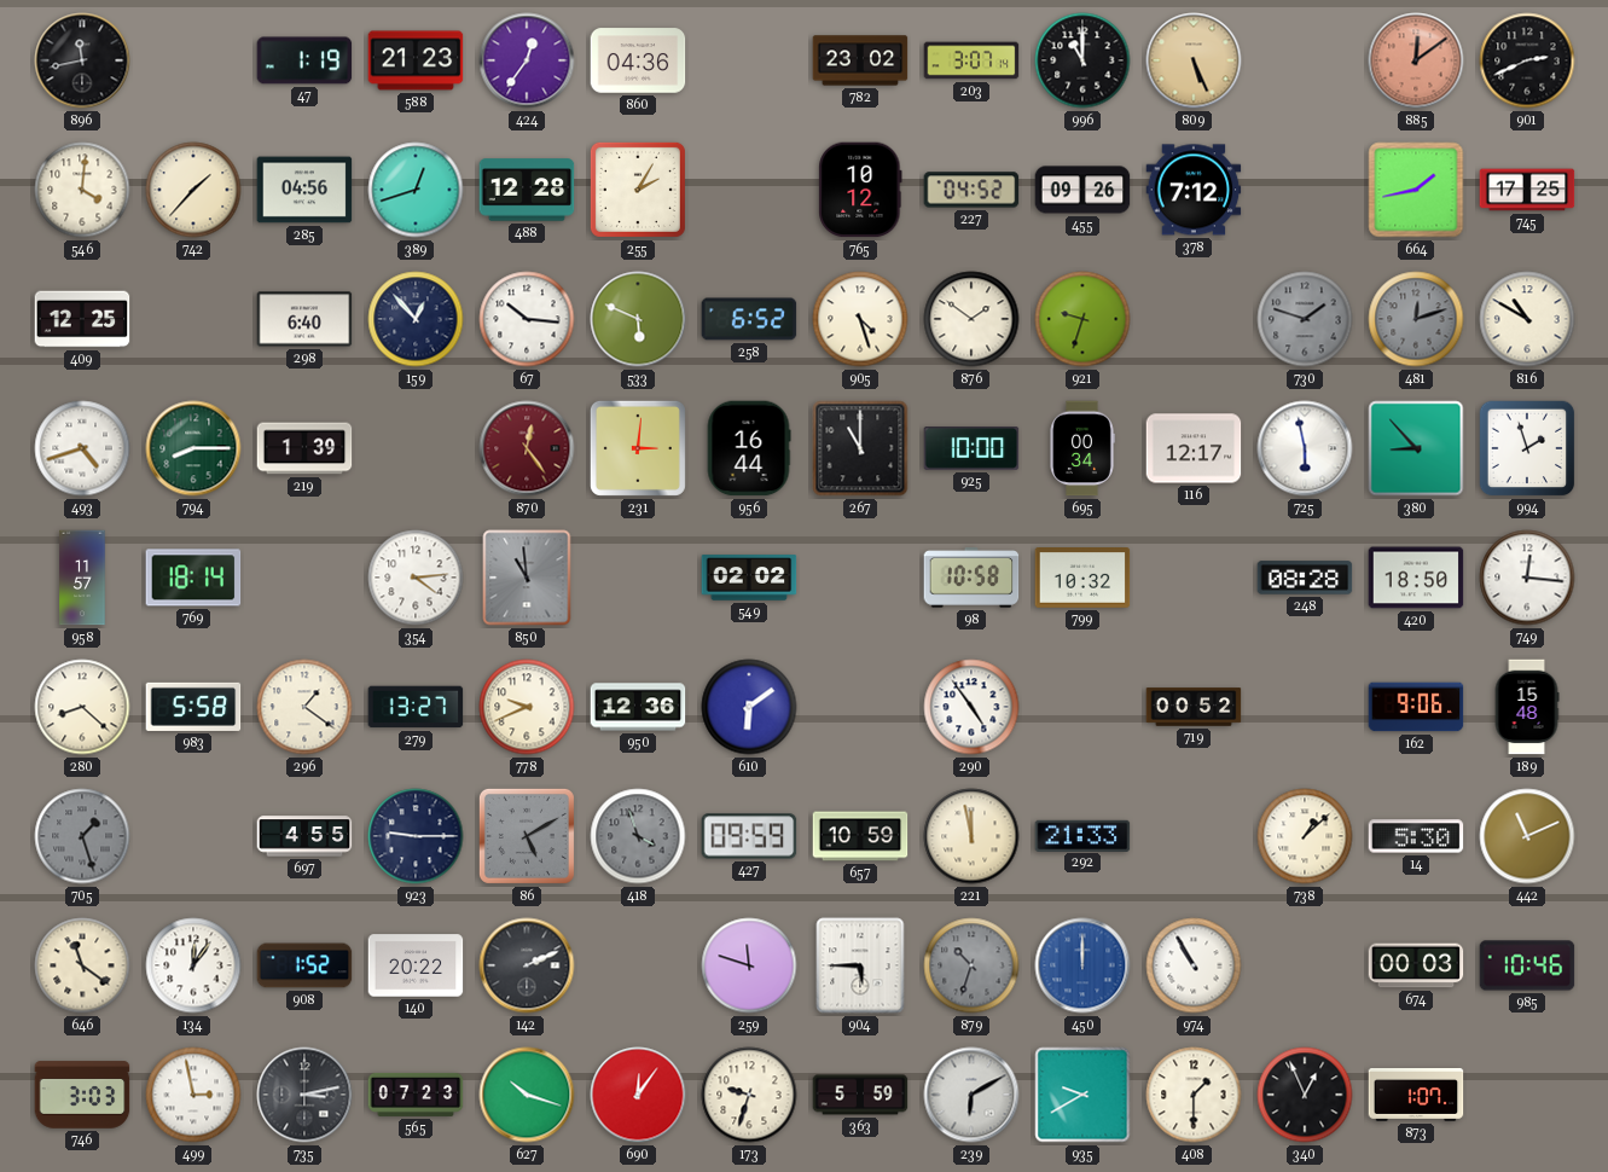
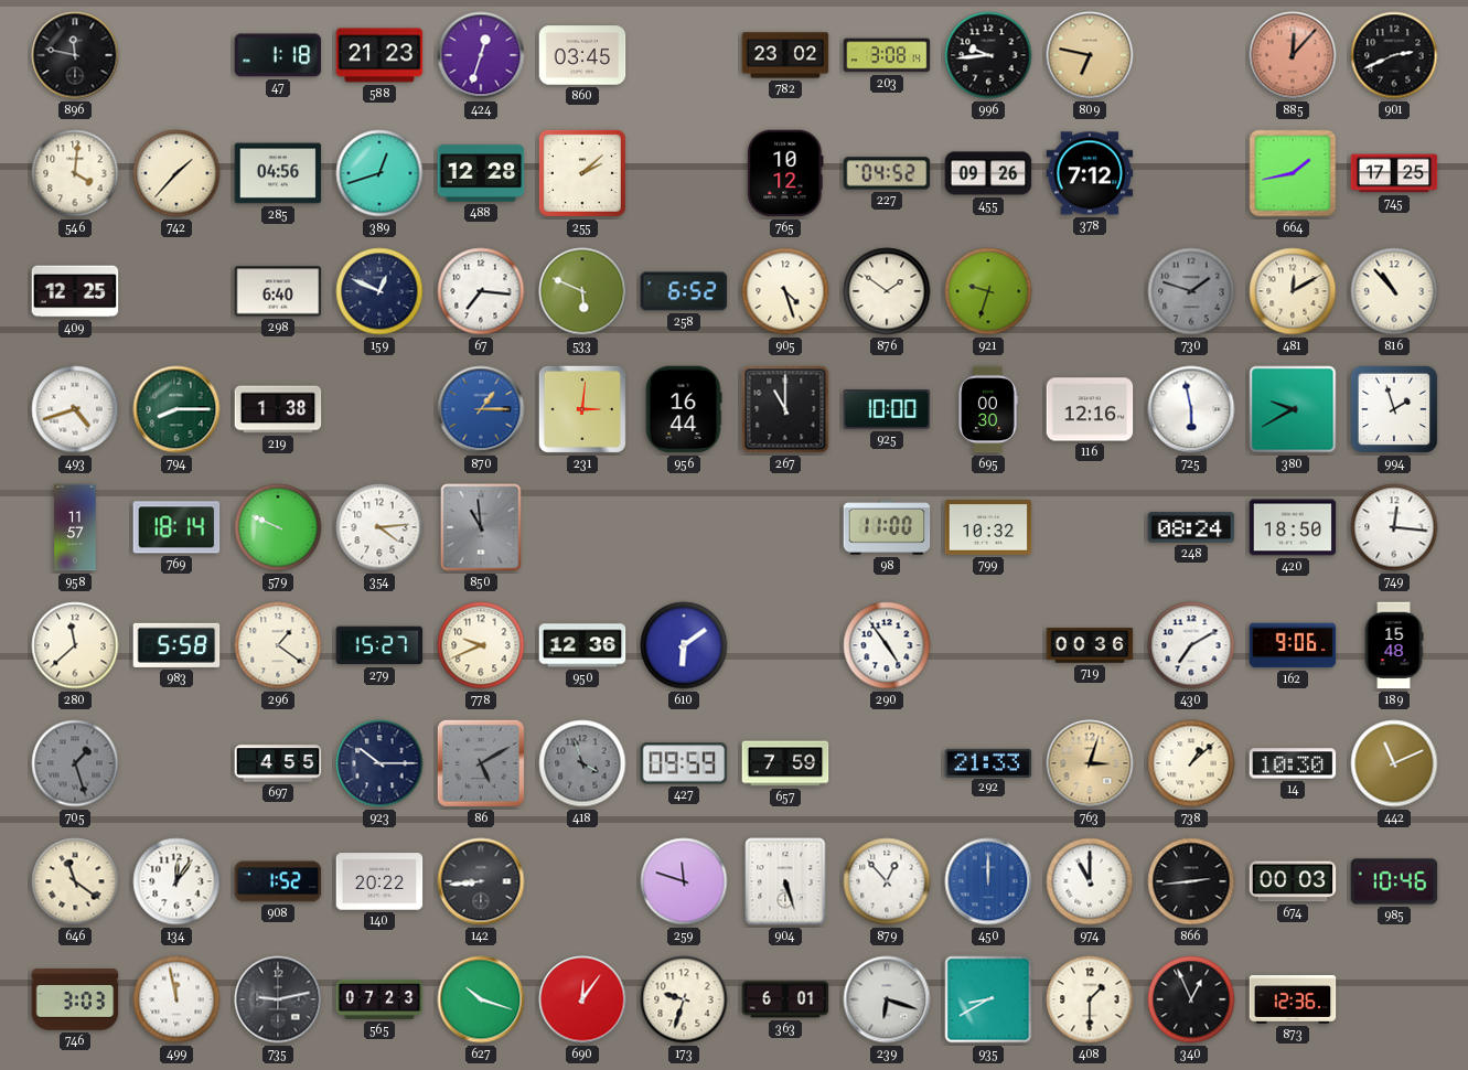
896: 11:43 -> 11:47 (75, 55)
47: 1:19 -> 1:18 (278, 55)
424: 12:36 -> 12:33 (481, 55)
860: 04:36 -> 03:45 (582, 55)
203: 3:07 -> 3:08 (887, 55)
996: 11:00 -> 9:44 (988, 55)
809: 5:26 -> 6:47 (1090, 55)
885: 12:09 -> 12:07 (1293, 55)
255: 2:05 -> 2:08 (582, 173)
159: 12:53 -> 12:49 (379, 291)
67: 10:16 -> 7:16 (481, 291)
481: 12:12 -> 12:10 (1293, 291)
481 dial: grey -> cream (1293, 291)
816: 10:50 -> 10:53 (1394, 291)
219: 1:39 -> 1:38 (278, 409)
870: 12:24 -> 1:15 (481, 409)
870 dial: burgundy -> blue (481, 409)
695: 00:34 -> 00:30 (988, 409)
116: 12:17 -> 12:16 (1090, 409)
380: 8:53 -> 9:40 (1293, 409)
579: none -> 9:49 (278, 527)
549: 02:02 -> none (749, 578)
98: 10:58 -> 11:00 (887, 527)
248: 08:28 -> 08:24 (1191, 527)
280: 8:22 -> 11:38 (75, 645)
279: 13:27 -> 15:27 (379, 645)
719: 00:52 -> 00:36 (1090, 645)
430: none -> 7:10 (1191, 645)
923: 9:15 -> 10:15 (379, 763)
657: 10:59 -> 7:59 (785, 763)
221: 11:58 -> none (971, 836)
763: none -> 3:03 (1090, 763)
14: 5:30 -> 10:30 (1293, 763)
142: 2:11 -> 8:44 (481, 881)
904: 5:45 -> 5:27 (785, 881)
879: 10:33 -> 12:53 (887, 881)
879 dial: grey -> white (887, 881)
974: 10:55 -> 11:00 (1090, 881)
866: none -> 2:44 (1191, 881)
499: 2:58 -> 11:58 (176, 999)
735: 3:13 -> 9:13 (278, 999)
363: 5:59 -> 6:01 (785, 999)
239: 6:10 -> 6:18 (887, 999)
935: 9:40 -> 8:40 (988, 999)
873: 1:07 -> 12:36 (1293, 1001)
